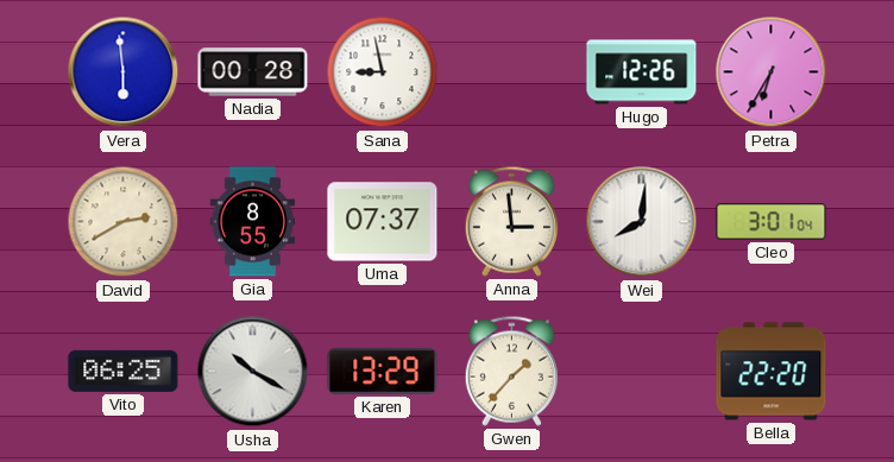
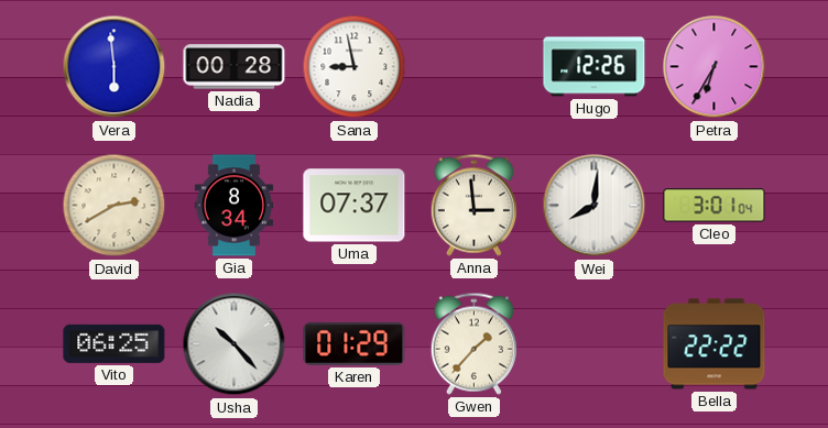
Gia: 8:55 -> 8:34 (233, 206)
Usha: 10:20 -> 10:23 (235, 344)
Karen: 13:29 -> 01:29 (355, 343)
Bella: 22:20 -> 22:22 (715, 344)
